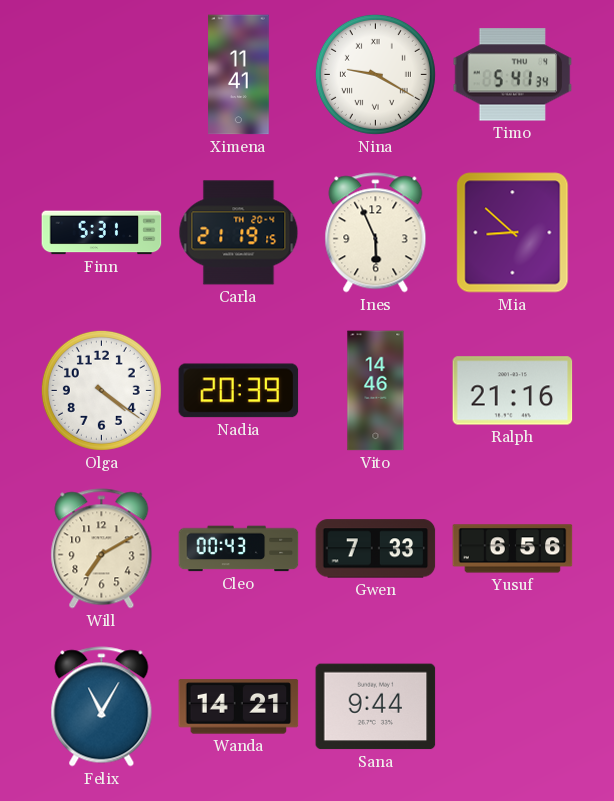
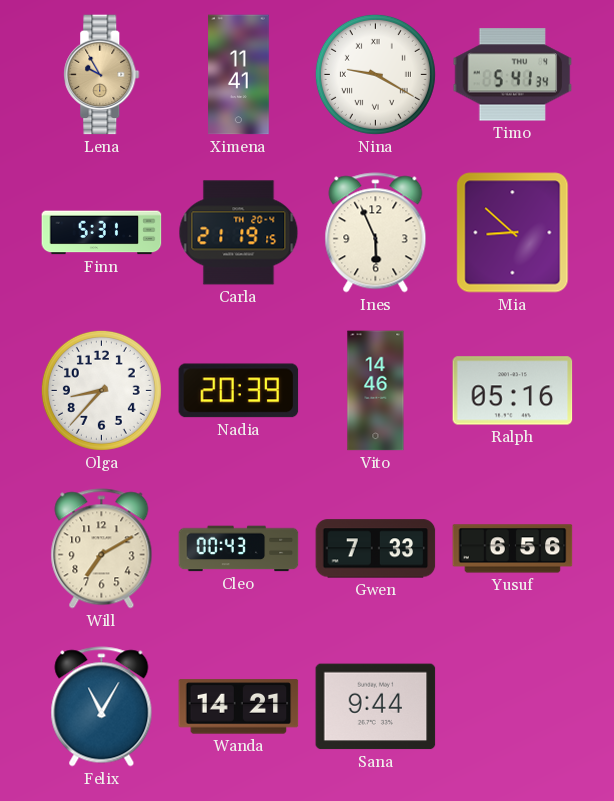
Lena: none -> 9:55 (102, 75)
Olga: 4:21 -> 8:37 (101, 390)
Ralph: 21:16 -> 05:16 (513, 391)
